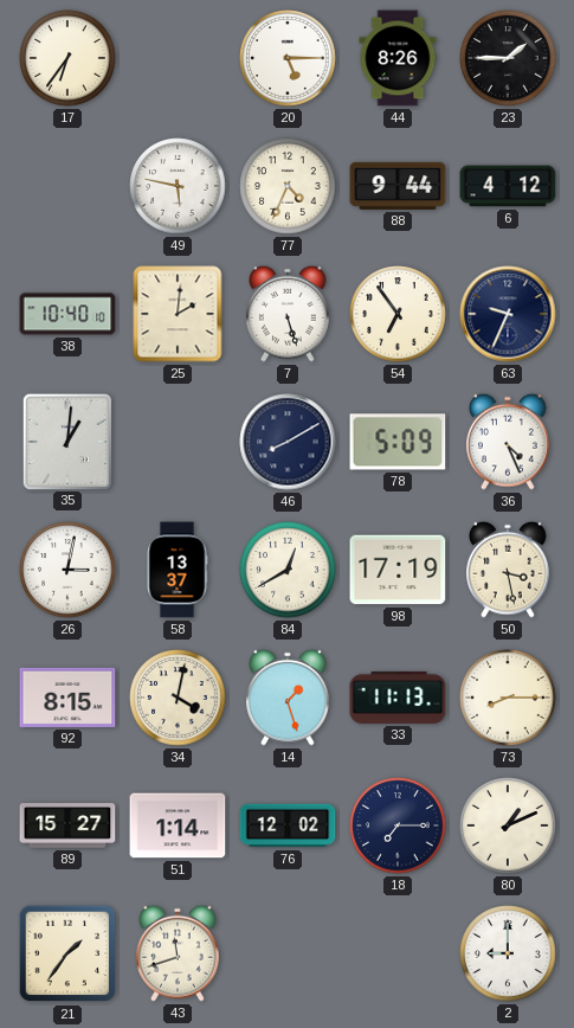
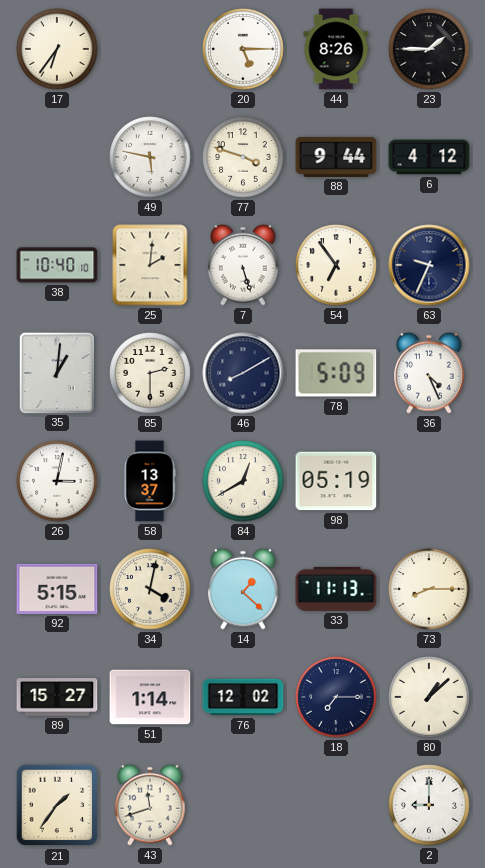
77: 4:34 -> 3:48 (243, 157)
85: none -> 2:30 (150, 373)
98: 17:19 -> 05:19 (336, 481)
50: 3:28 -> none (508, 570)
92: 8:15 -> 5:15 (57, 589)
14: 1:27 -> 1:22 (243, 589)
80: 1:11 -> 1:08 (429, 697)
